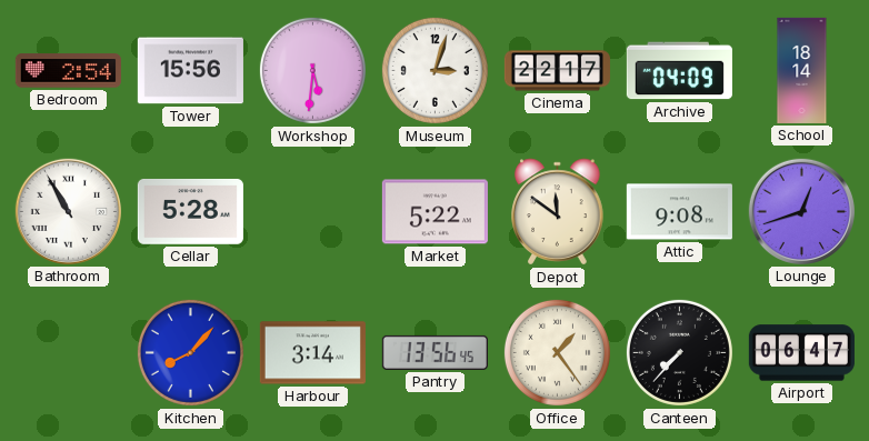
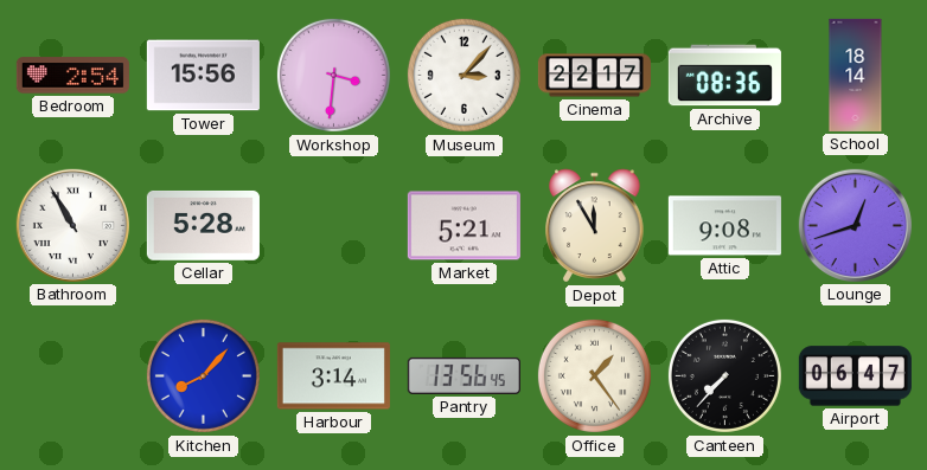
Workshop: 5:31 -> 3:31 (333, 75)
Museum: 3:03 -> 3:07 (463, 75)
Archive: 04:09 -> 08:36 (724, 76)
Market: 5:22 -> 5:21 (463, 226)
Depot: 11:51 -> 11:55 (595, 226)
